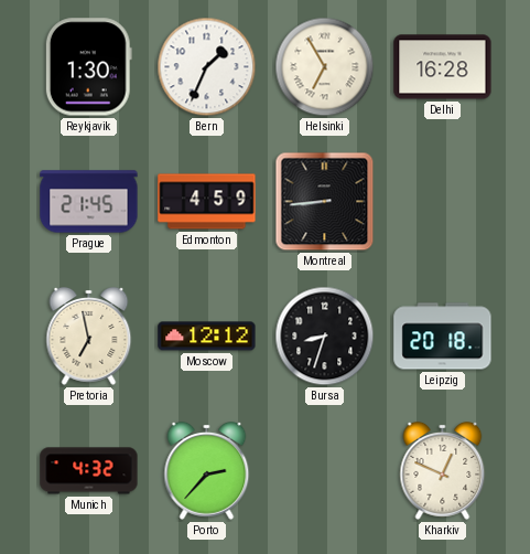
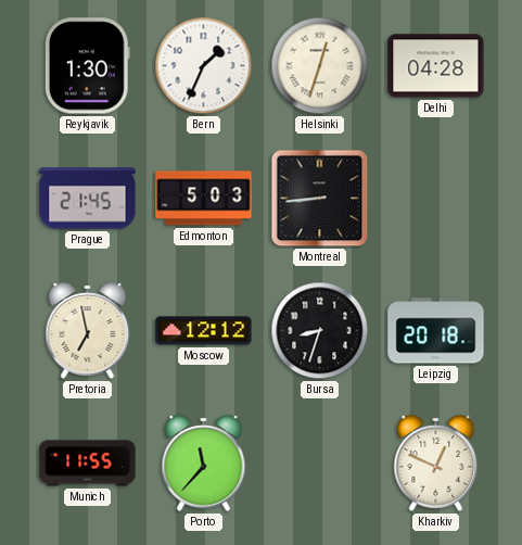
Helsinki: 6:55 -> 12:33 (320, 66)
Delhi: 16:28 -> 04:28 (436, 66)
Edmonton: 4:59 -> 5:03 (204, 199)
Munich: 4:32 -> 11:55 (88, 464)
Porto: 2:37 -> 11:37 (204, 464)
